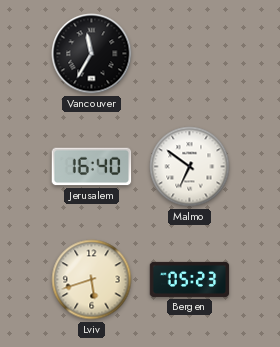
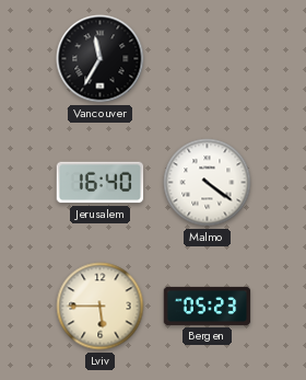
Malmo: 6:51 -> 4:21 (208, 183)
Lviv: 5:42 -> 5:45 (101, 307)
